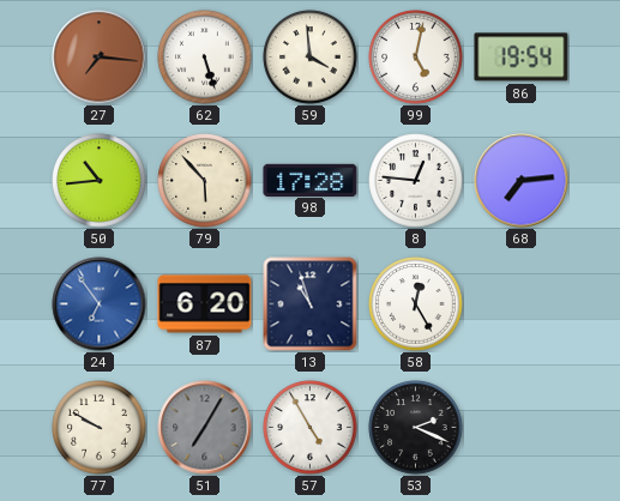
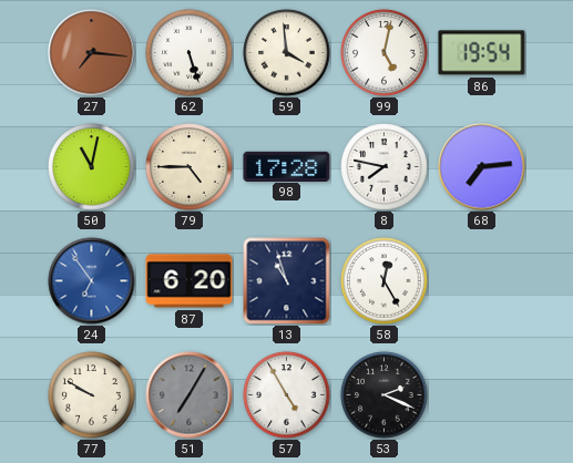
50: 10:44 -> 11:02 (92, 167)
79: 5:53 -> 4:45 (190, 167)
8: 12:46 -> 7:47 (385, 167)
